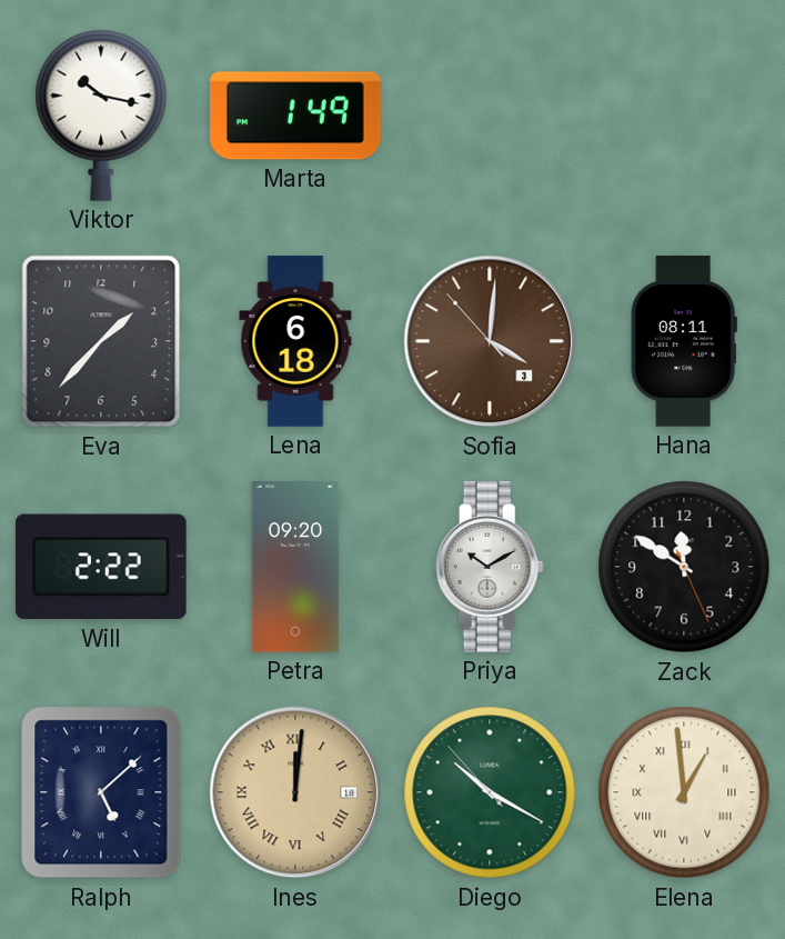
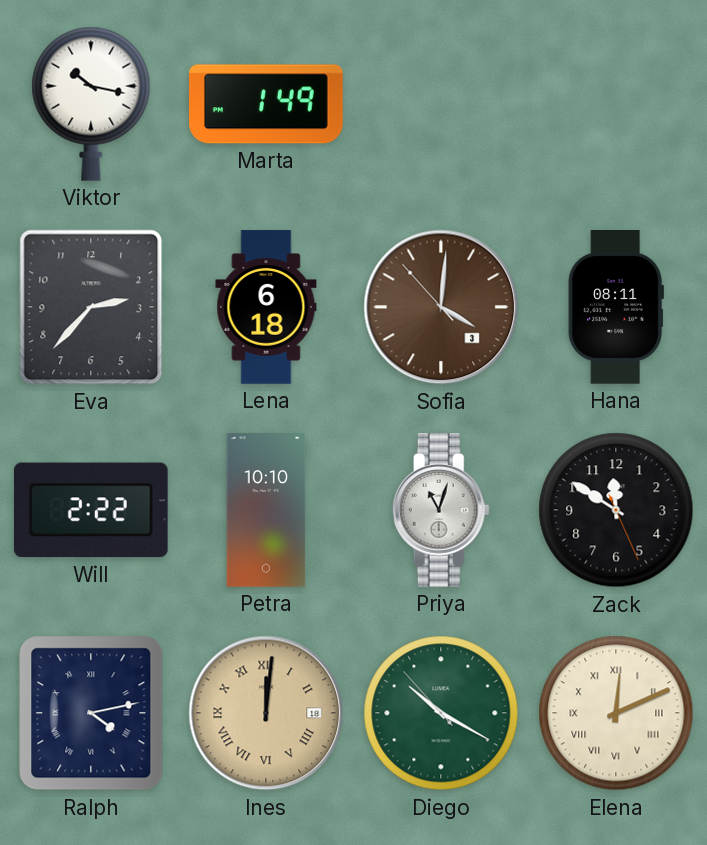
Eva: 1:37 -> 2:37 (91, 307)
Petra: 09:20 -> 10:10 (266, 510)
Priya: 10:10 -> 11:03 (441, 510)
Ralph: 5:08 -> 4:13 (91, 713)
Elena: 12:59 -> 12:11 (616, 713)
